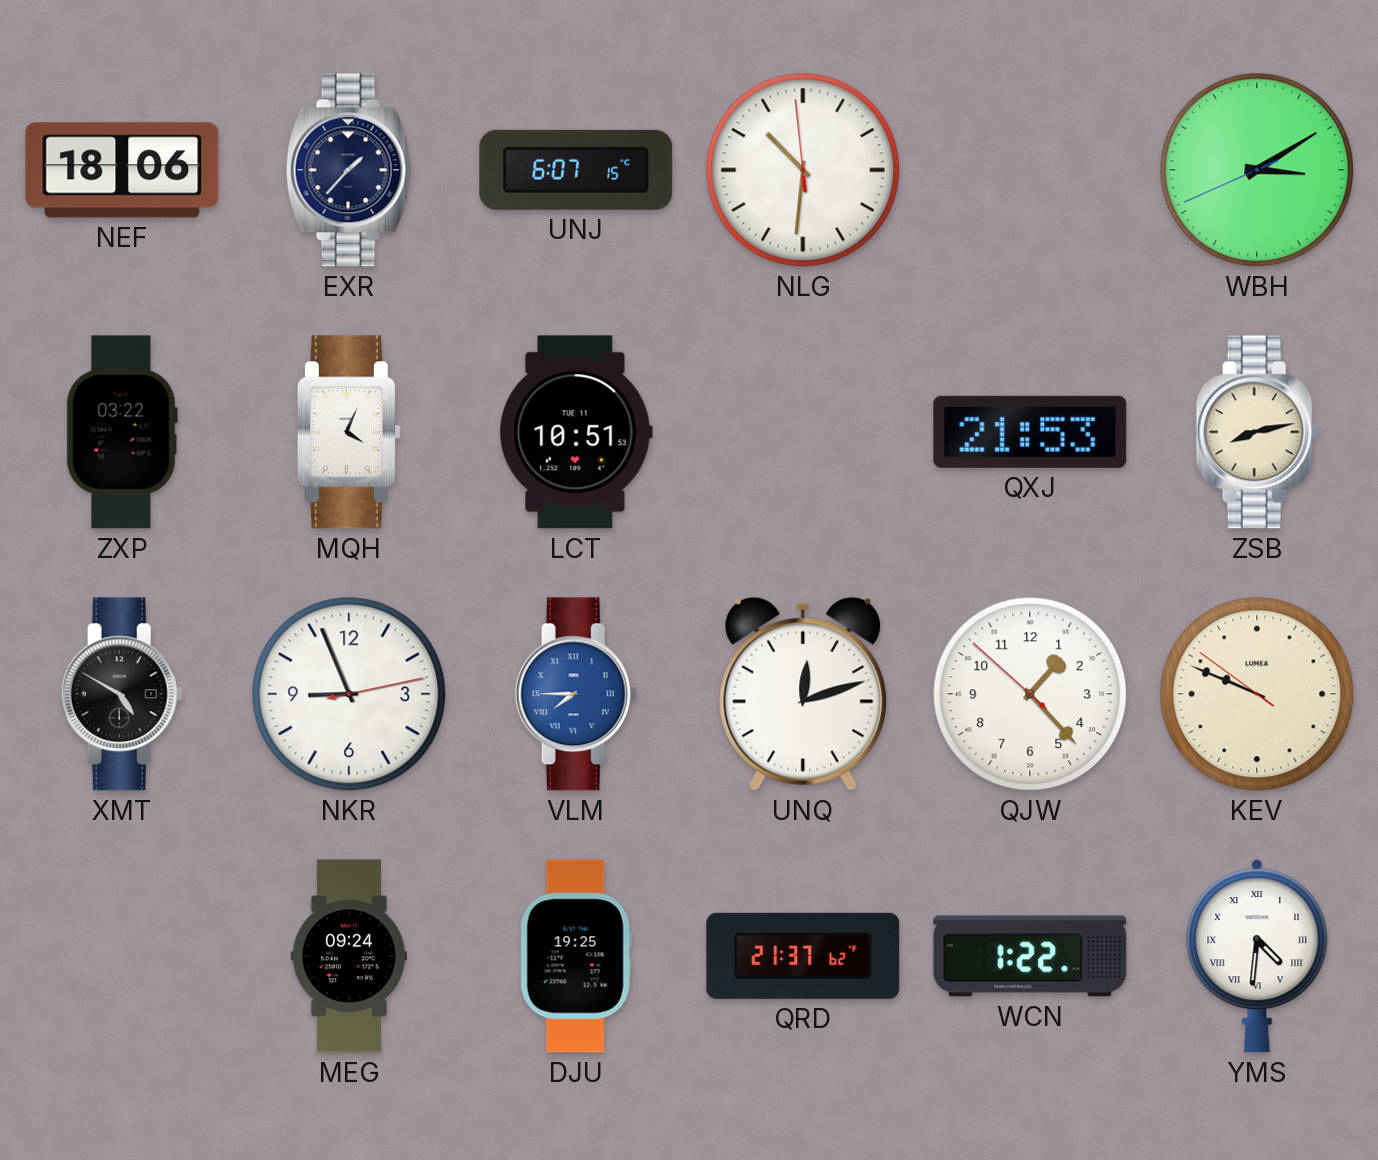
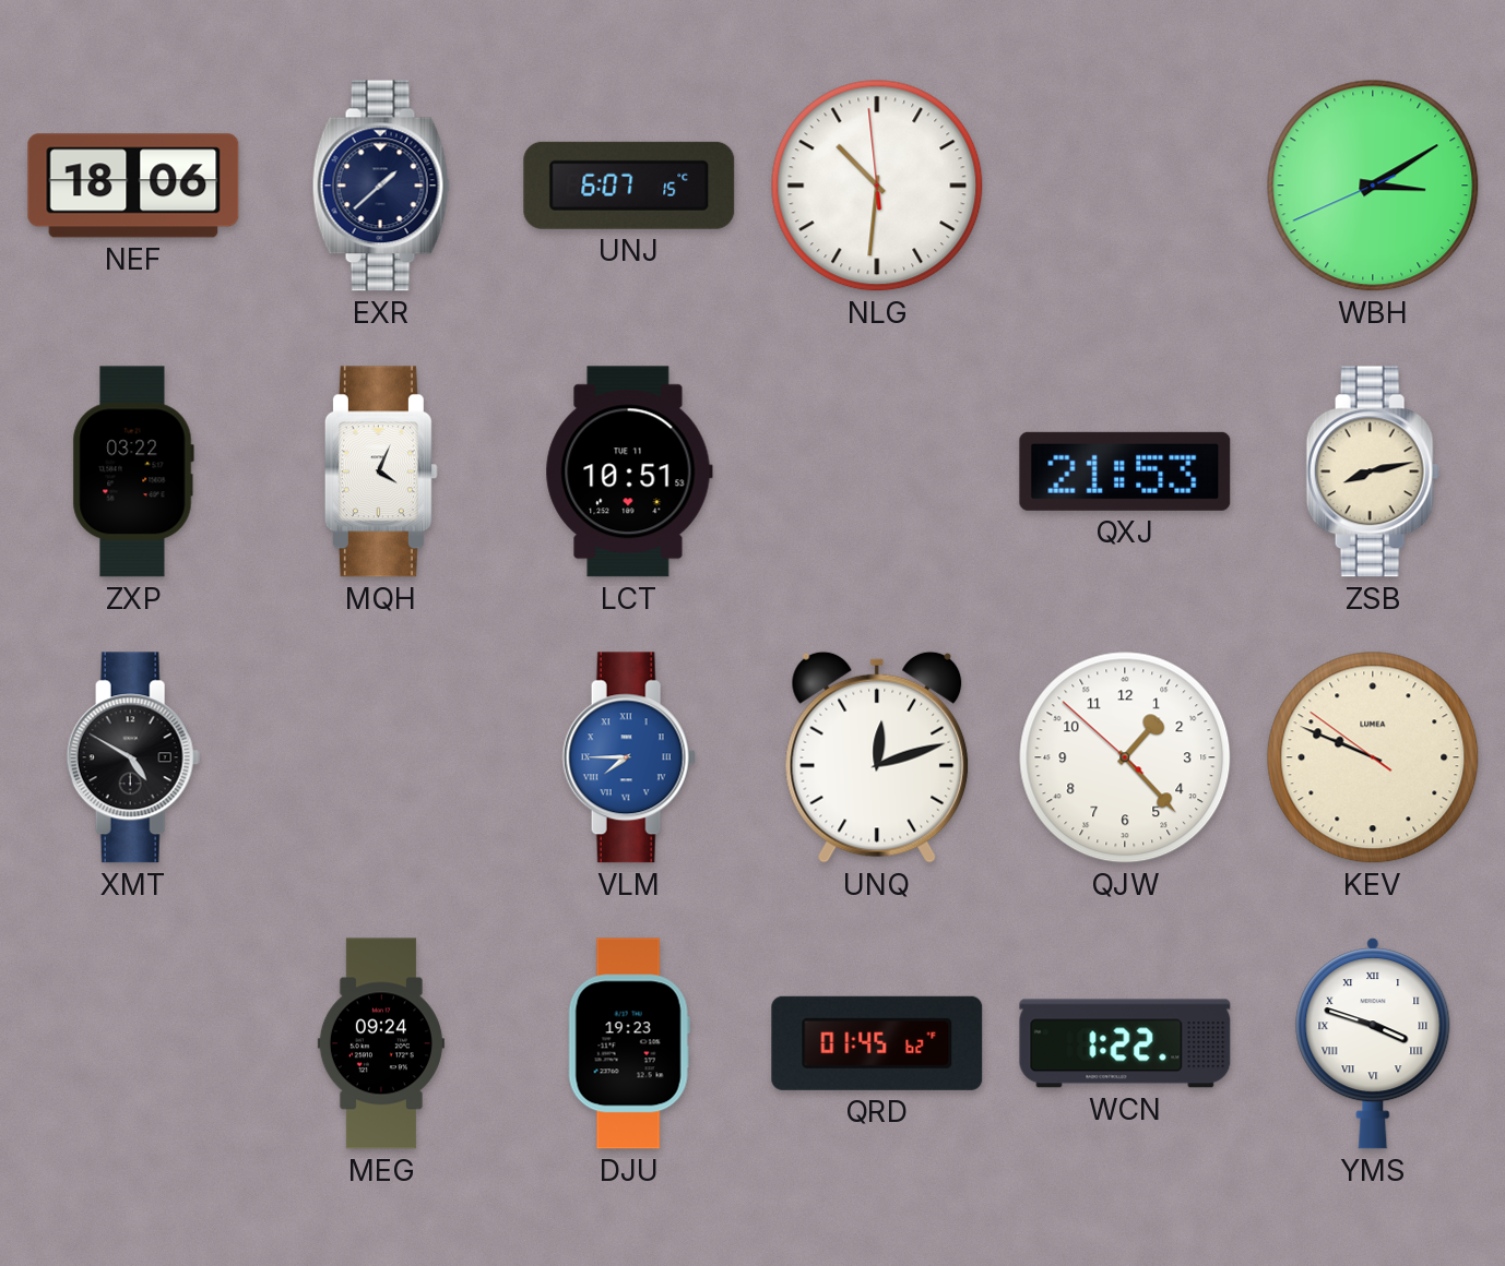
EXR: 1:37 -> 1:38 (381, 186)
NKR: 8:56 -> none (349, 694)
DJU: 19:25 -> 19:23 (629, 1043)
QRD: 21:37 -> 01:45 (877, 1043)
YMS: 4:31 -> 3:48 (1373, 1043)
